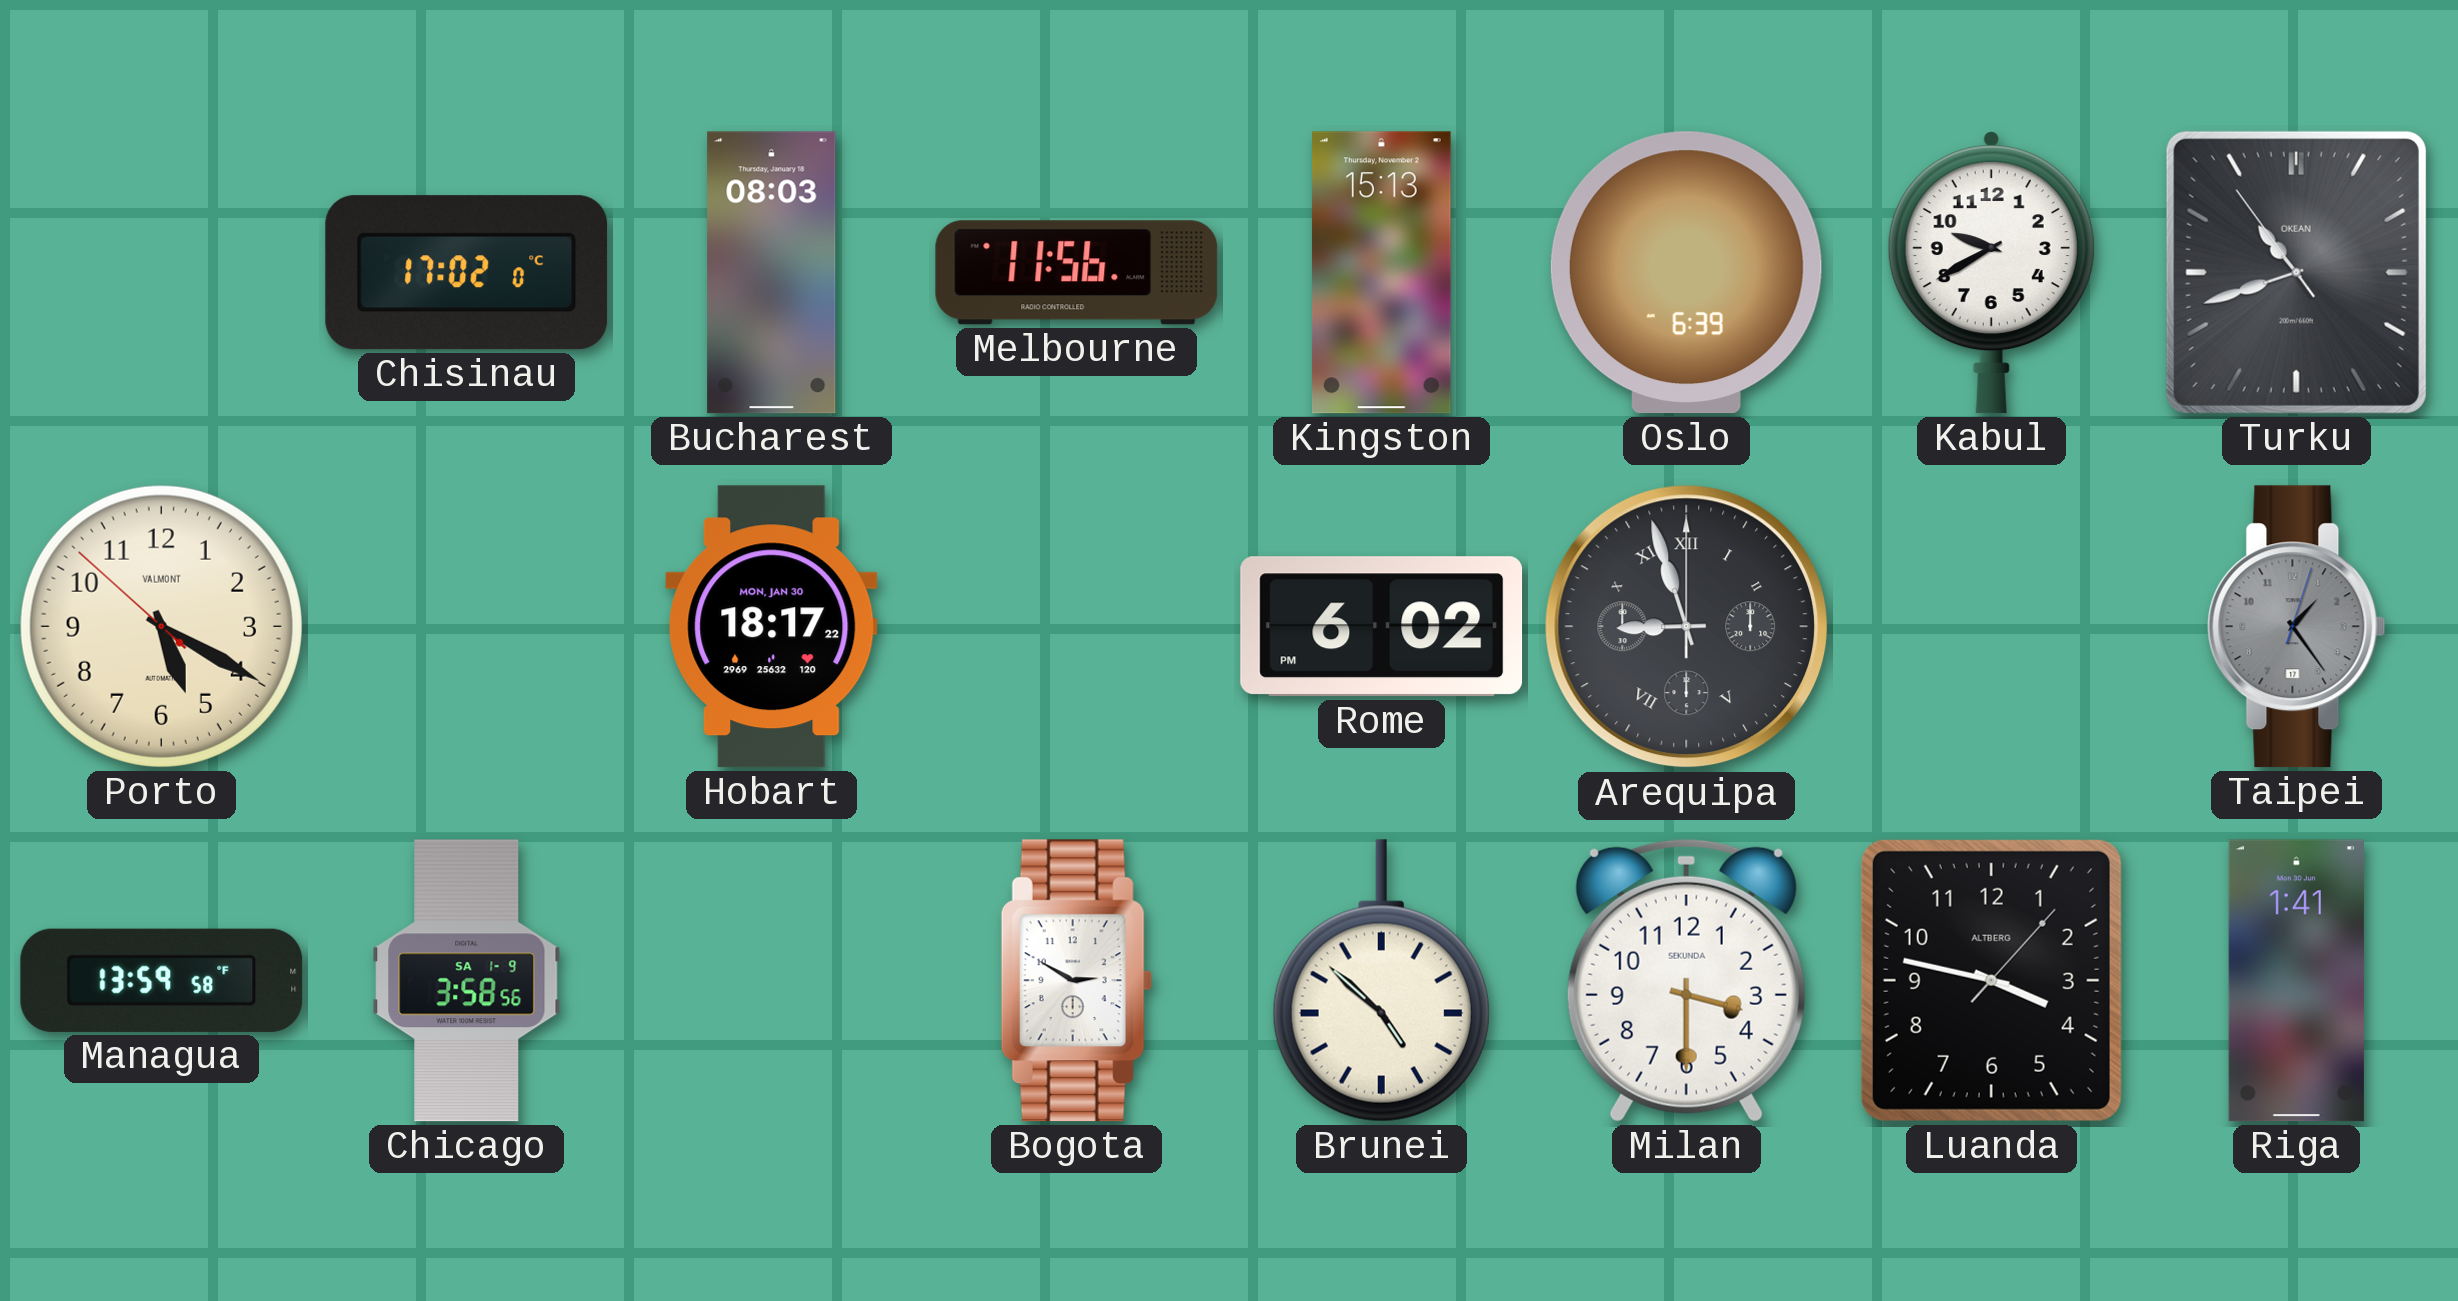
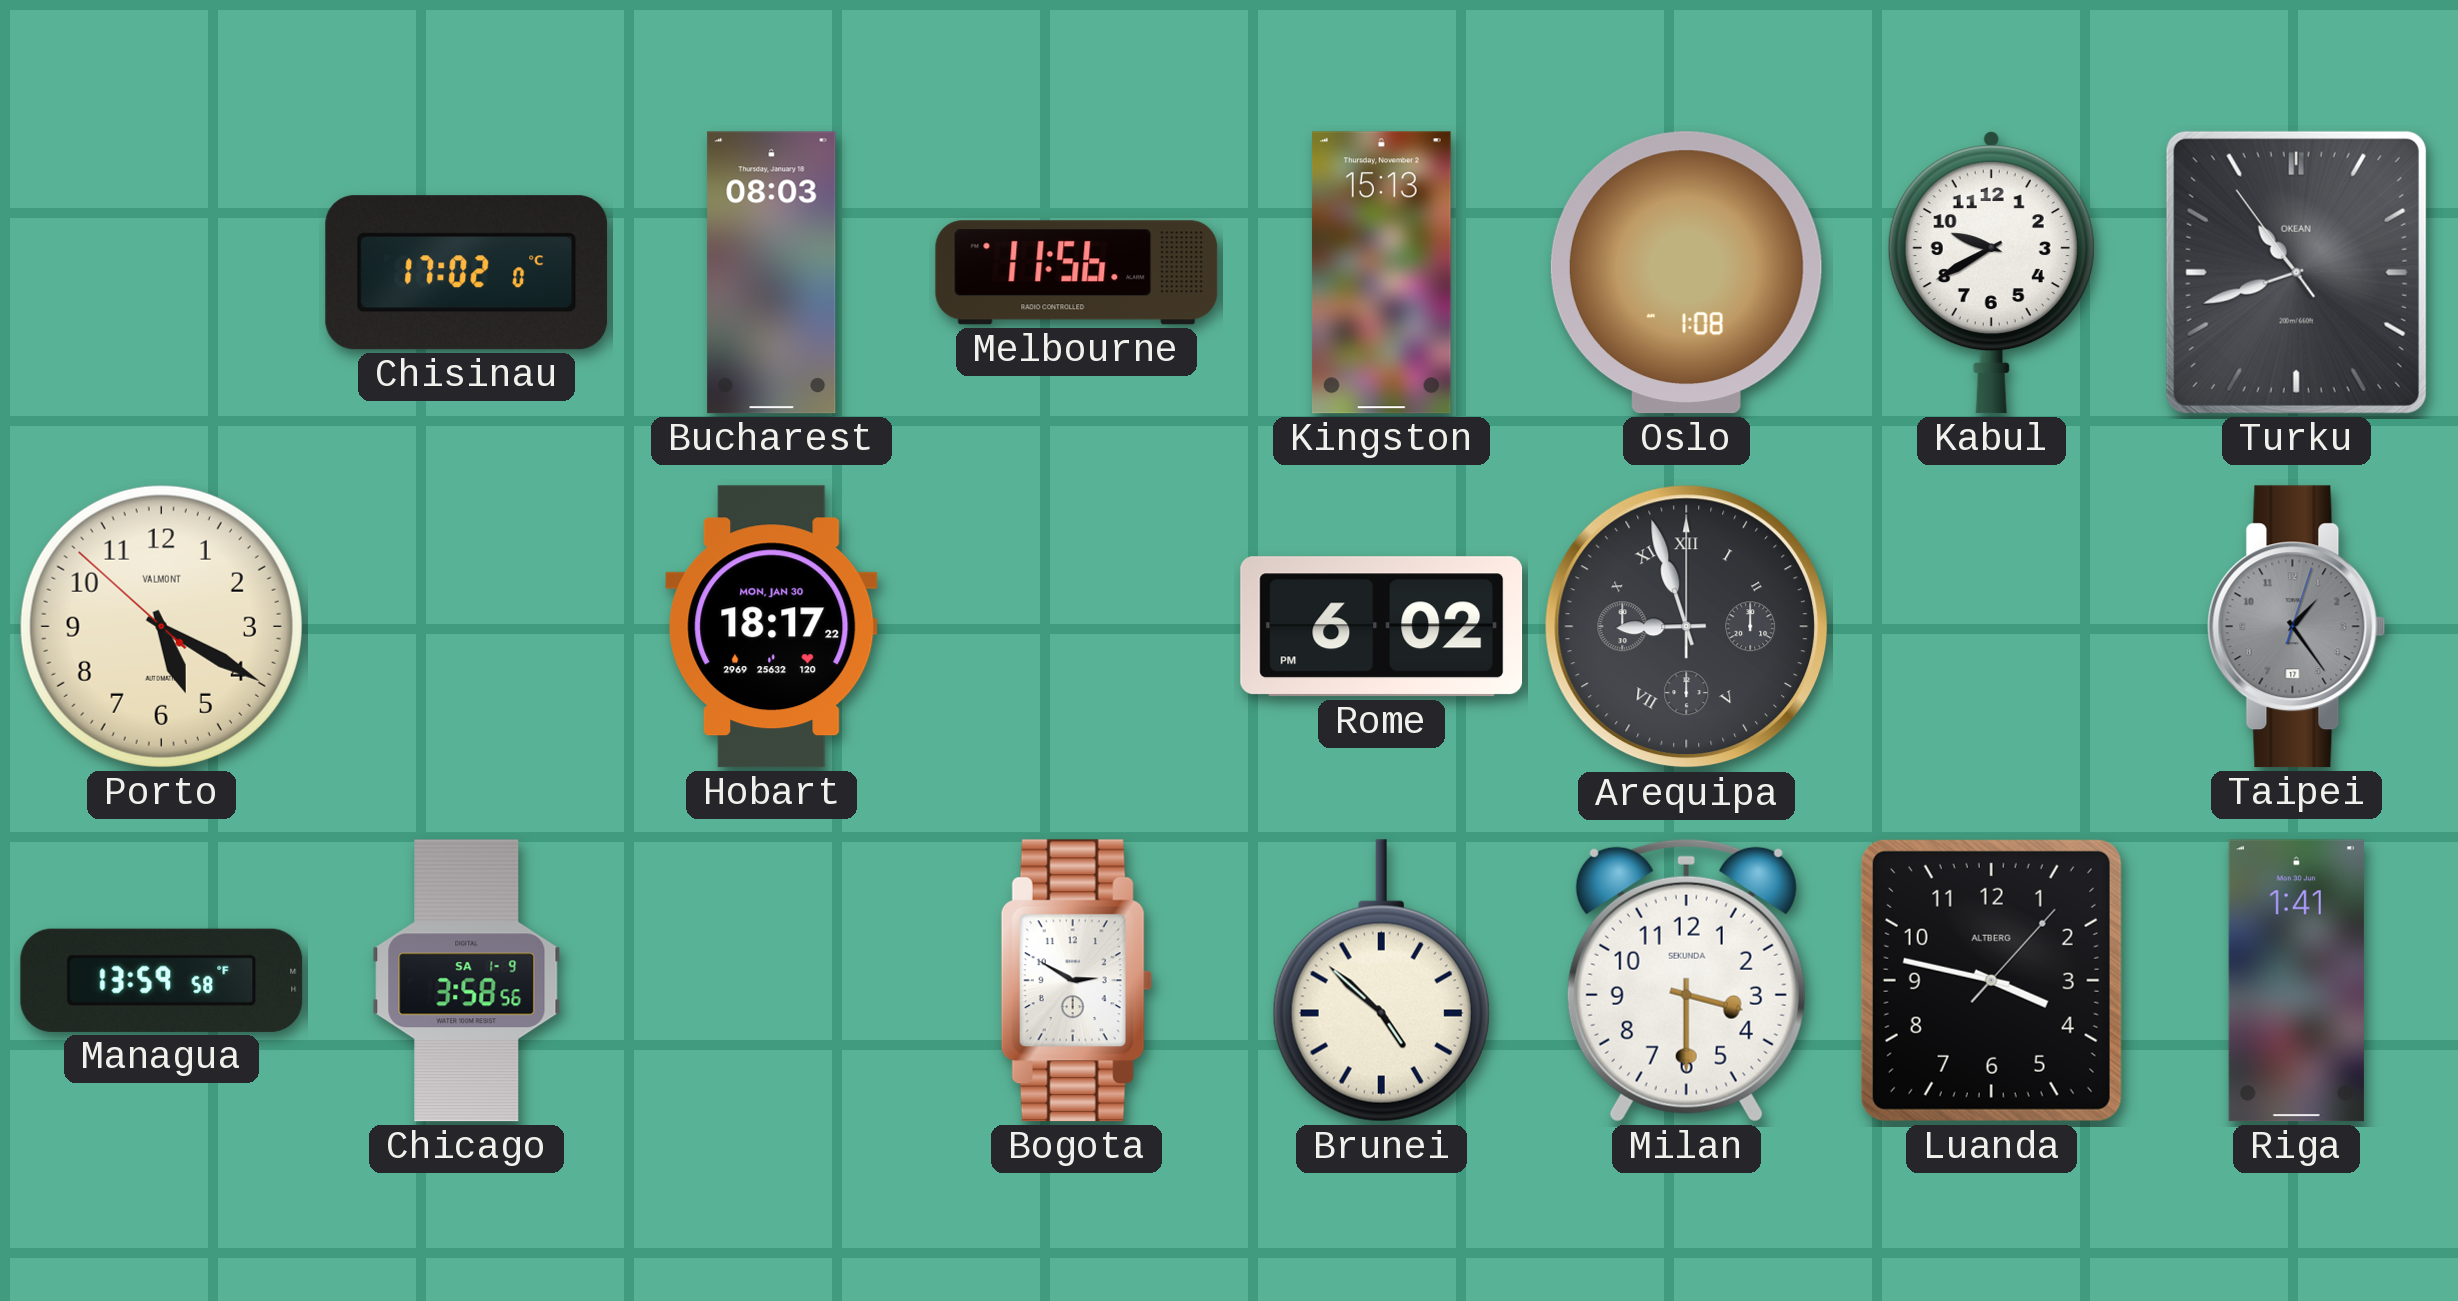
Oslo: 6:39 -> 1:08 (1686, 273)
